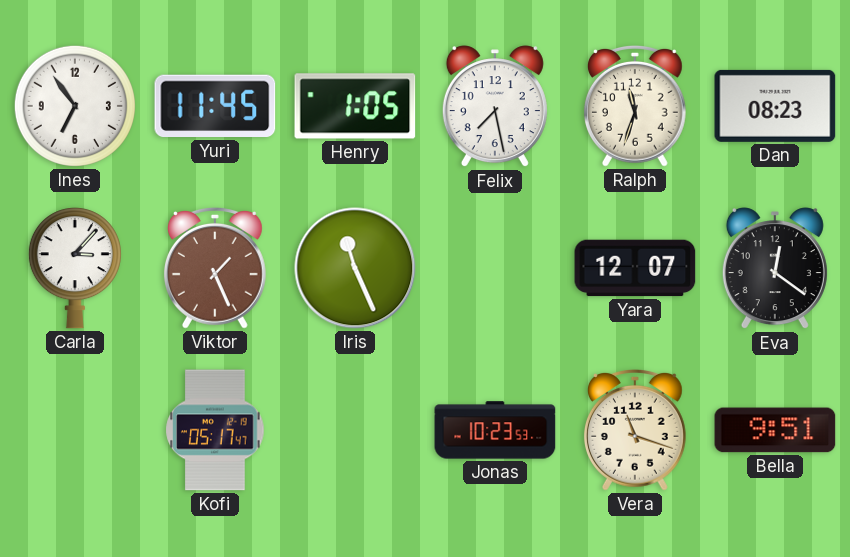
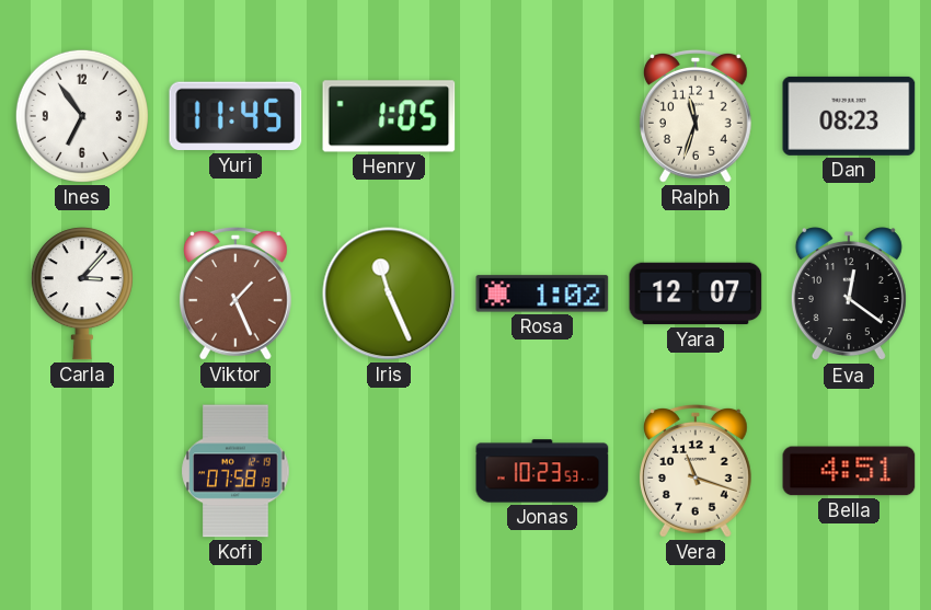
Felix: 7:28 -> none (495, 107)
Rosa: none -> 1:02 (542, 294)
Kofi: 05:17 -> 07:58 (235, 471)
Bella: 9:51 -> 4:51 (849, 471)
